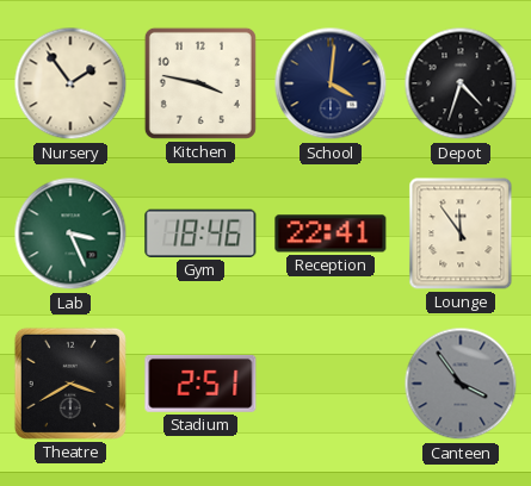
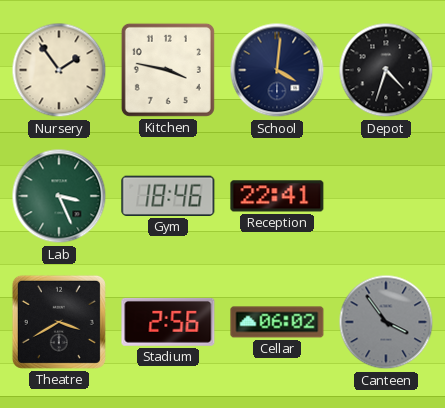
Lounge: 11:54 -> none (461, 233)
Stadium: 2:51 -> 2:56 (168, 322)
Cellar: none -> 06:02 (277, 322)
